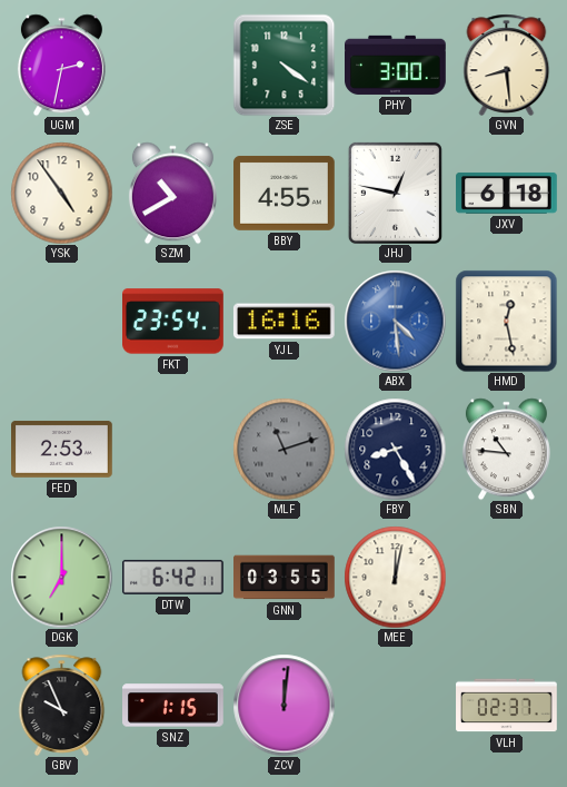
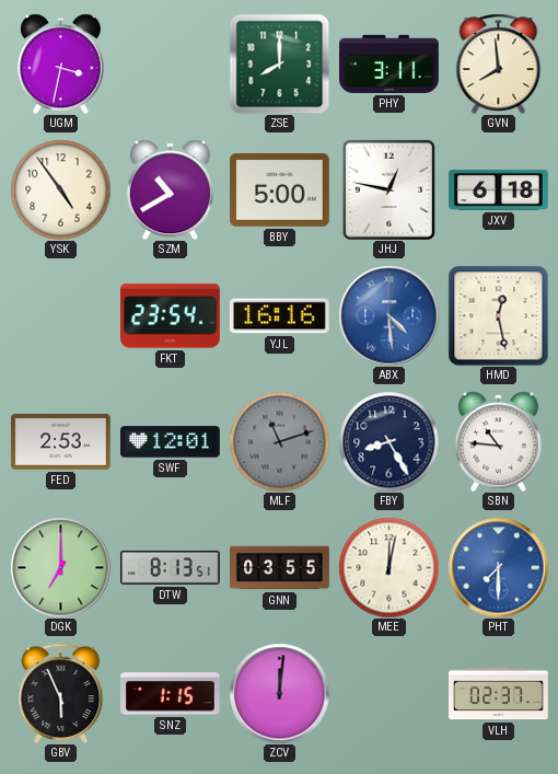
UGM: 2:32 -> 3:32 (60, 63)
ZSE: 4:21 -> 8:00 (279, 63)
PHY: 3:00 -> 3:11 (390, 63)
GVN: 8:29 -> 7:59 (499, 63)
BBY: 4:55 -> 5:00 (280, 189)
SWF: none -> 12:01 (171, 442)
DTW: 6:42 -> 8:13 (171, 567)
PHT: none -> 7:30 (498, 567)
GBV: 9:56 -> 5:56 (61, 693)
